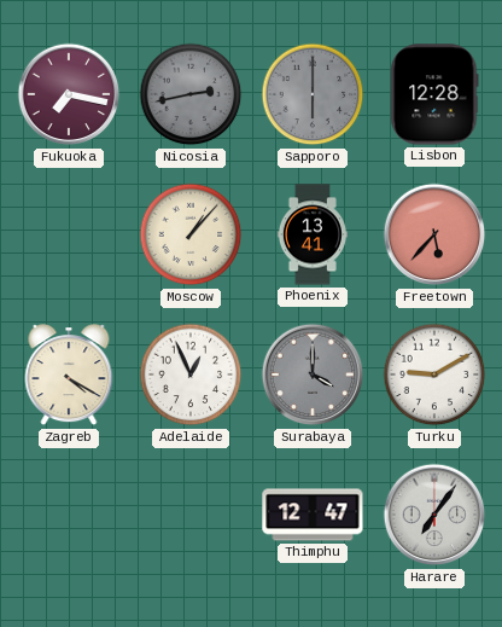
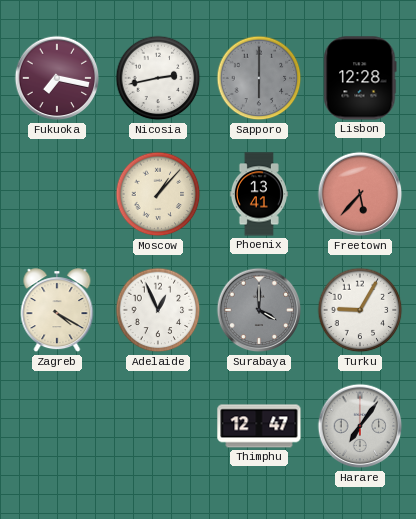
Nicosia dial: grey -> white (158, 78)
Turku: 9:10 -> 9:05 (360, 310)
